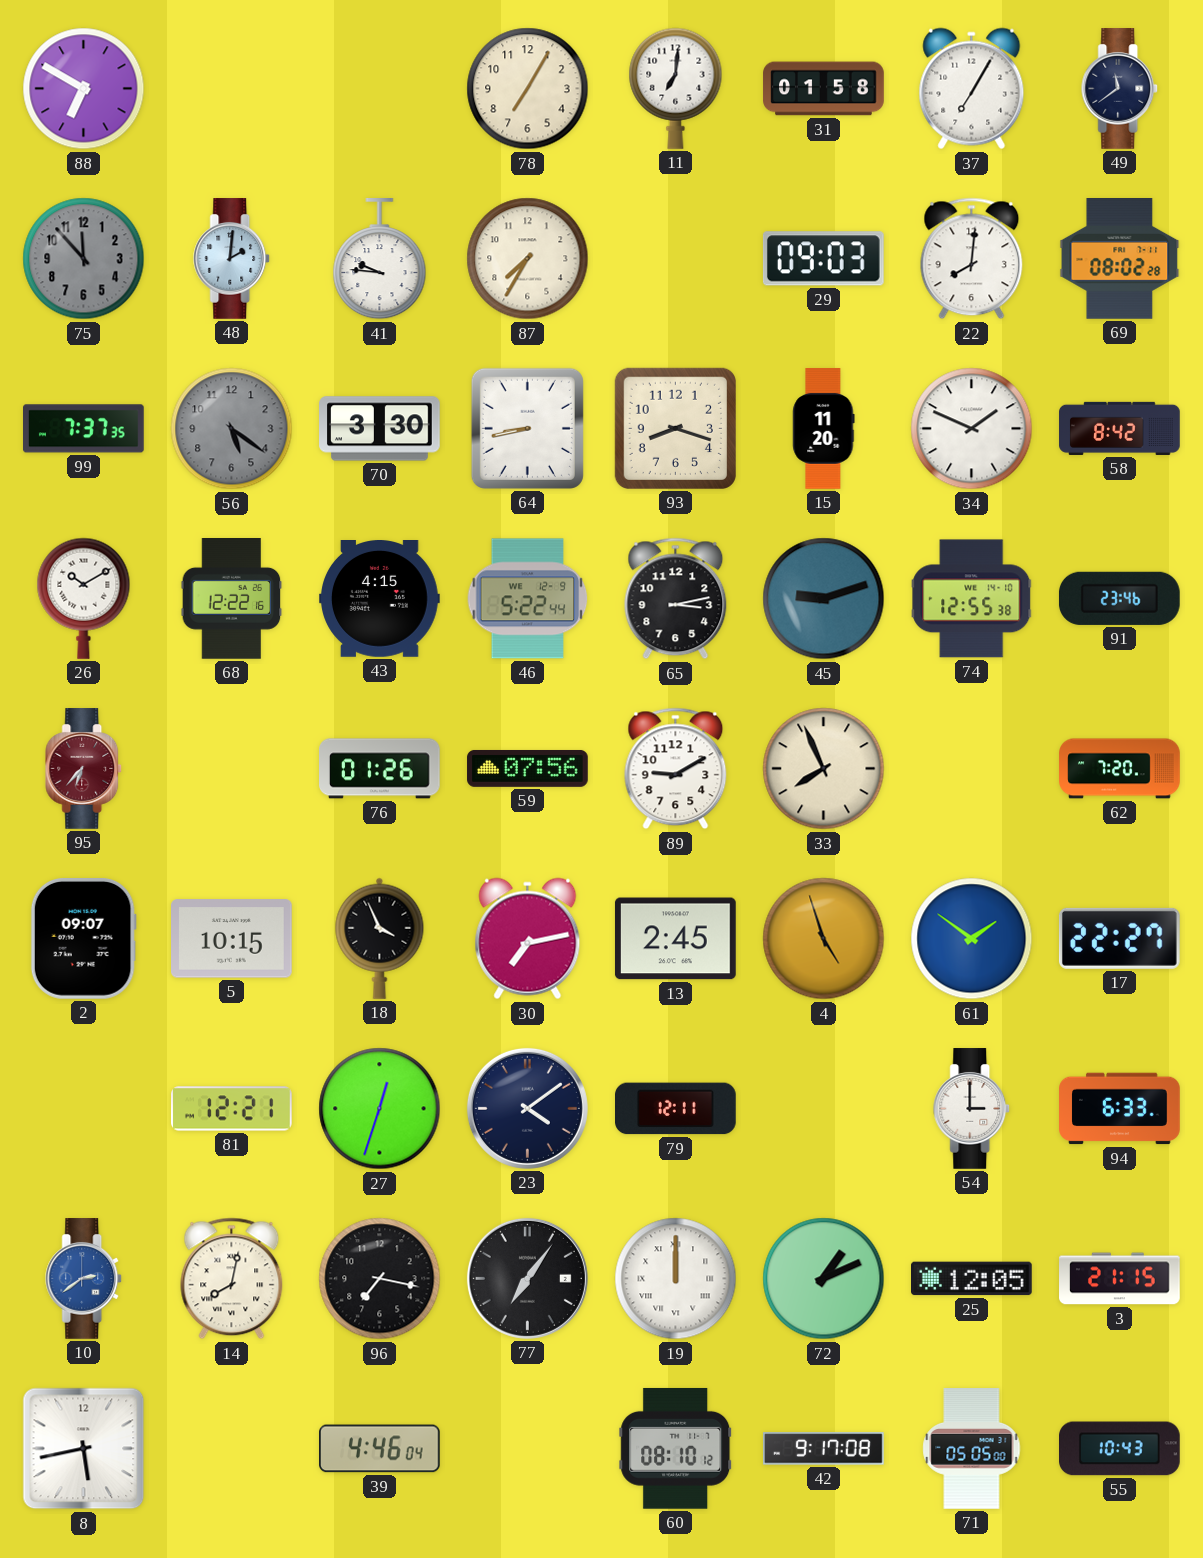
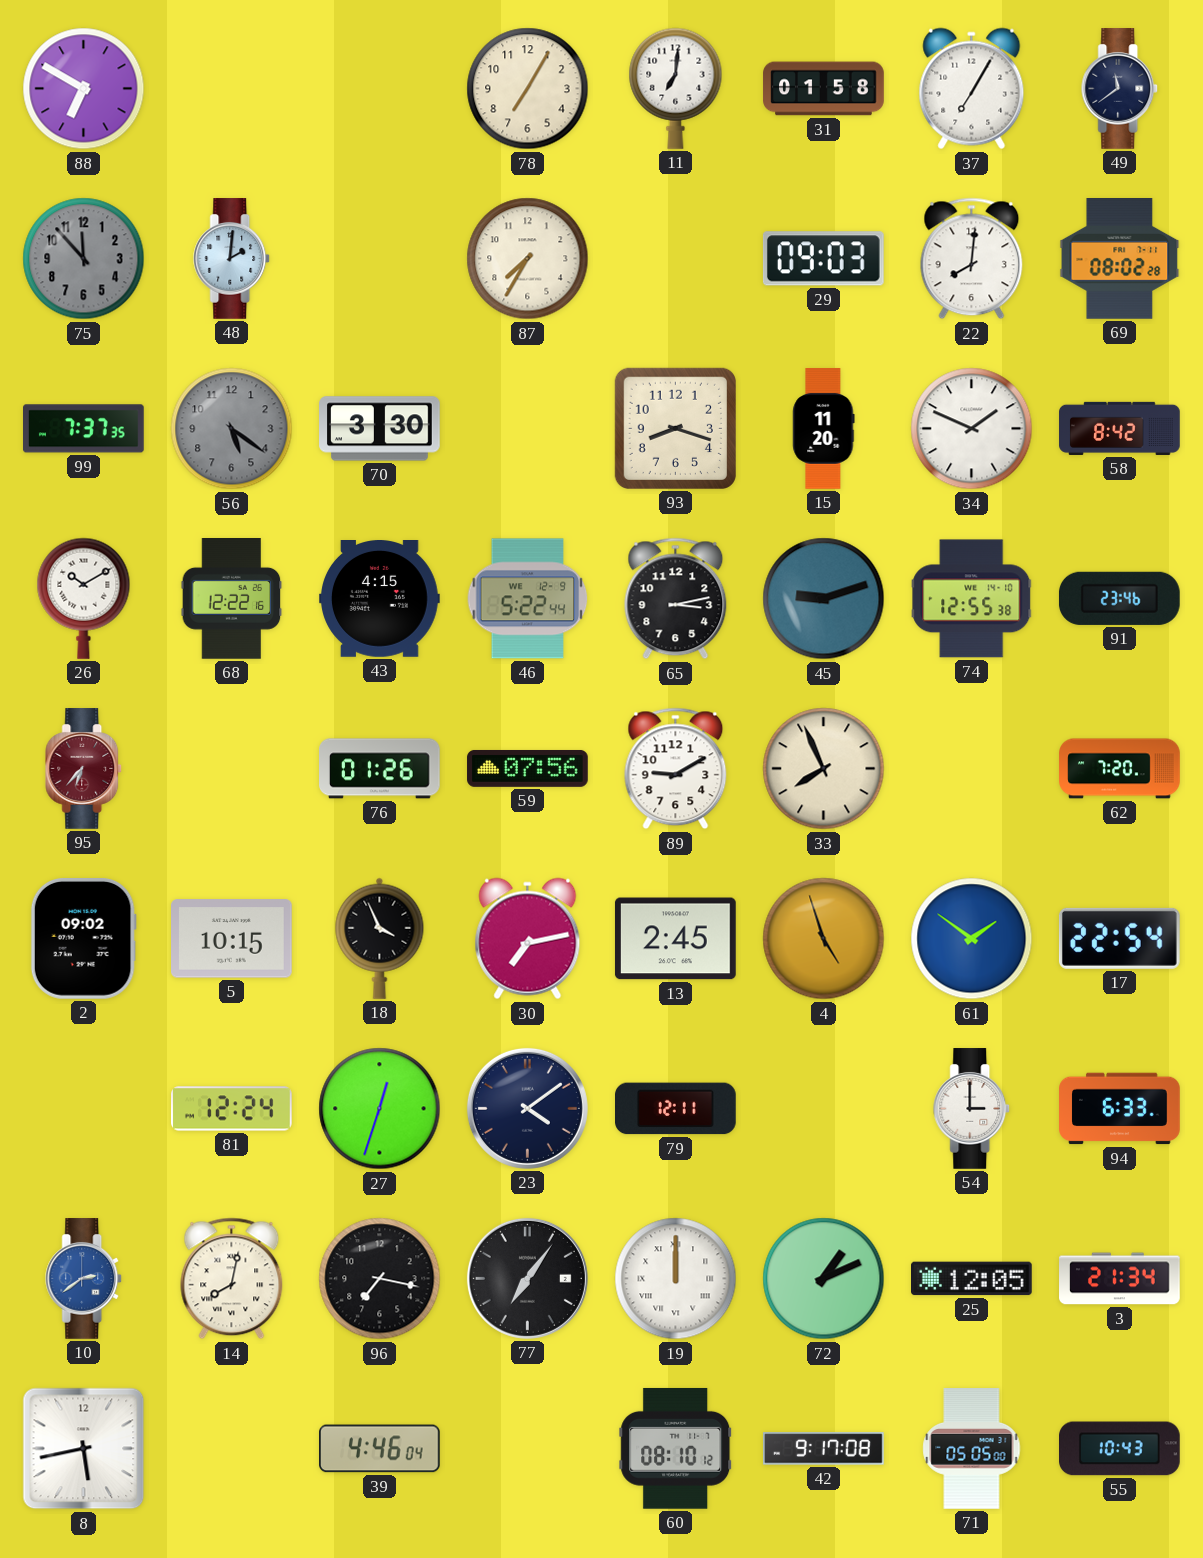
41: 9:46 -> none (380, 260)
64: 8:43 -> none (527, 428)
2: 09:07 -> 09:02 (83, 939)
17: 22:27 -> 22:54 (1119, 938)
81: 12:21 -> 12:24 (232, 1109)
3: 21:15 -> 21:34 (1120, 1279)
